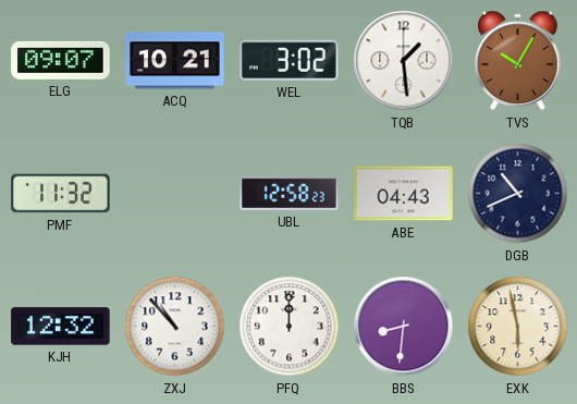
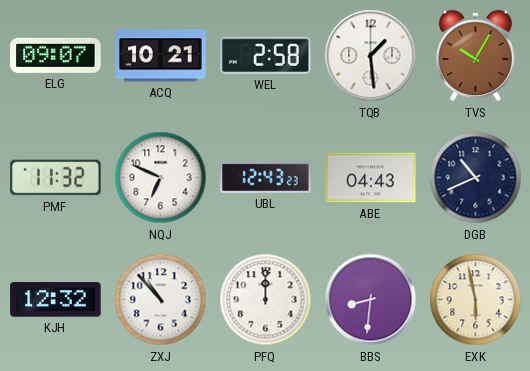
WEL: 3:02 -> 2:58 (266, 55)
NQJ: none -> 6:49 (161, 178)
UBL: 12:58 -> 12:43 (266, 177)
